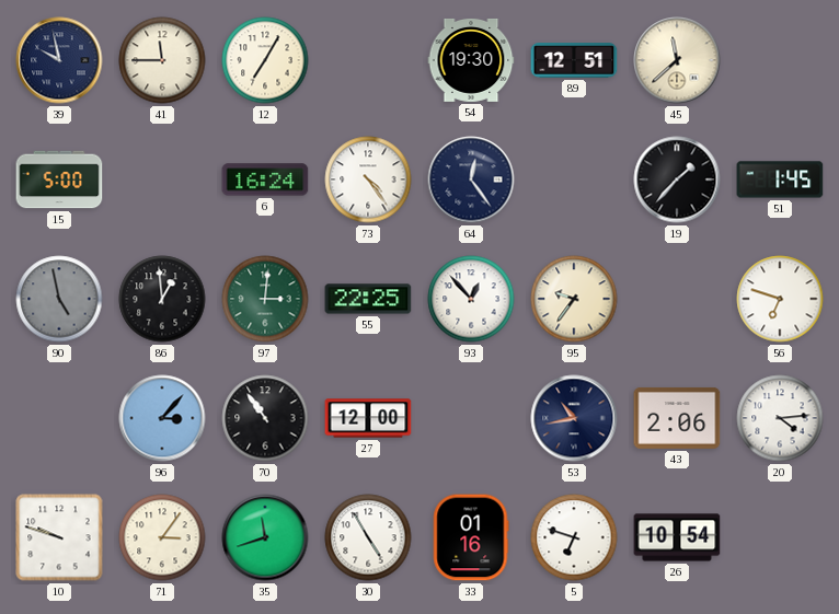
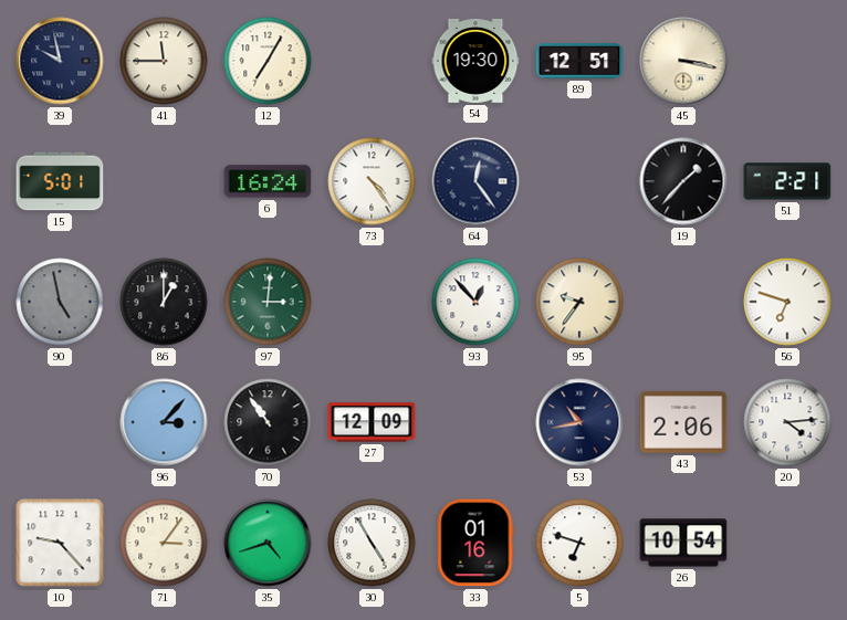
45: 11:38 -> 3:17 (683, 61)
15: 5:00 -> 5:01 (60, 181)
51: 1:45 -> 2:21 (787, 181)
86: 12:59 -> 1:00 (164, 302)
55: 22:25 -> none (368, 299)
27: 12:00 -> 12:09 (372, 422)
10: 9:48 -> 9:23 (60, 543)
35: 11:42 -> 4:42 (268, 543)
